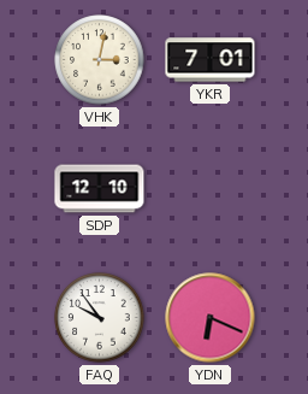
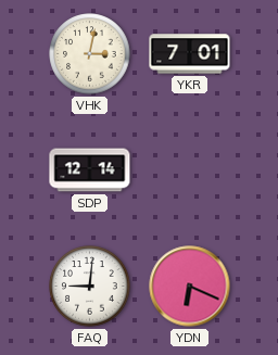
SDP: 12:10 -> 12:14 (90, 170)
FAQ: 9:54 -> 9:01 (90, 287)
